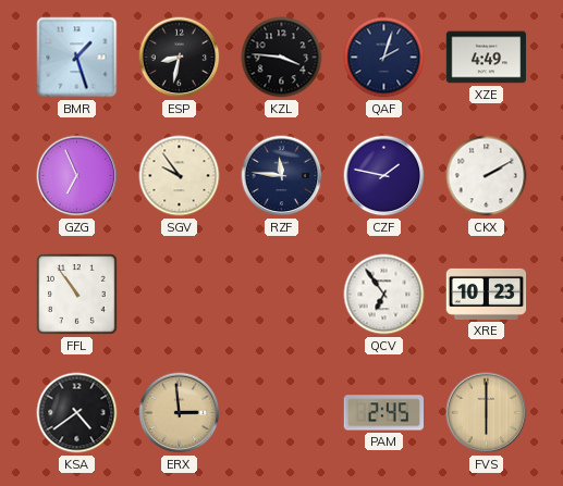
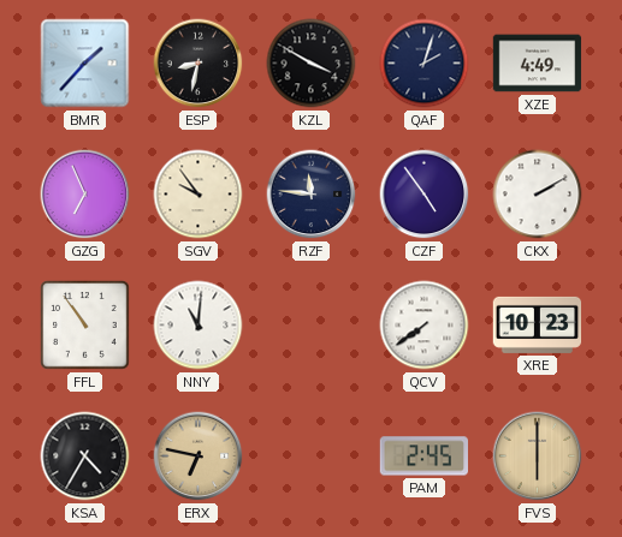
BMR: 1:27 -> 1:37 (85, 64)
KZL: 3:46 -> 3:50 (312, 64)
CZF: 1:47 -> 4:54 (425, 195)
NNY: none -> 11:01 (199, 326)
QCV: 6:54 -> 7:39 (425, 326)
KSA: 4:39 -> 4:35 (85, 457)
ERX: 2:59 -> 6:47 (199, 457)
